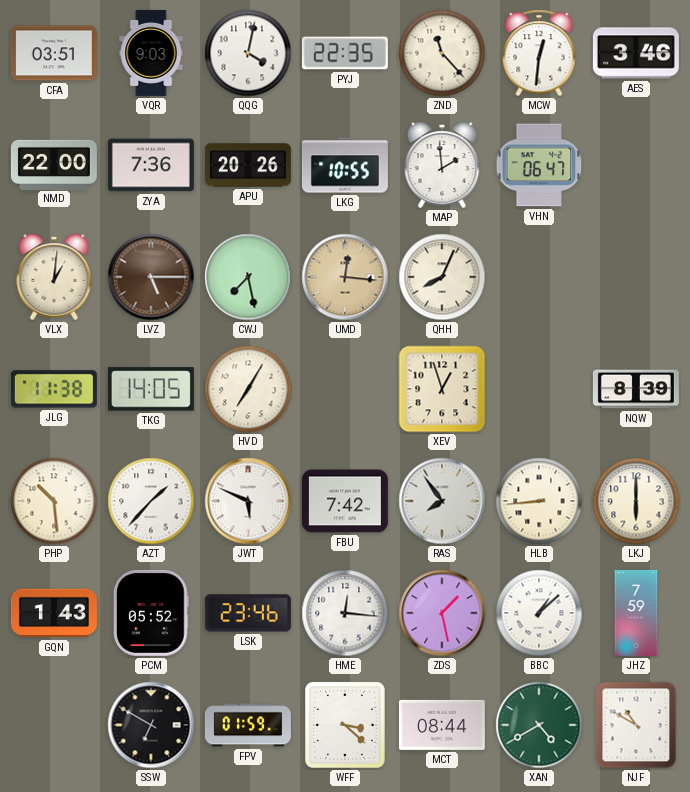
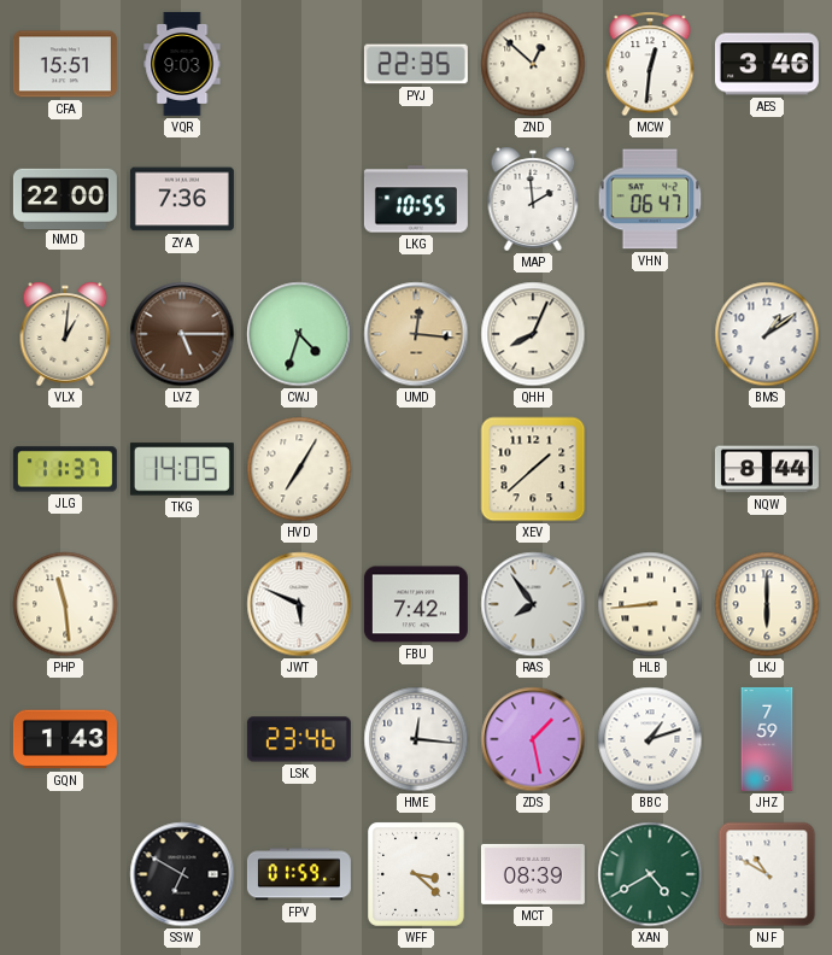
CFA: 03:51 -> 15:51 (65, 64)
QQG: 4:02 -> none (248, 53)
ZND: 11:23 -> 12:52 (533, 64)
APU: 20:26 -> none (248, 165)
CWJ: 7:28 -> 4:33 (299, 334)
BMS: none -> 1:09 (767, 334)
JLG: 11:38 -> 11:37 (65, 469)
XEV: 12:57 -> 1:38 (533, 469)
NQW: 8:39 -> 8:44 (767, 469)
PHP: 10:29 -> 11:29 (65, 604)
AZT: 1:37 -> none (151, 501)
PCM: 05:52 -> none (152, 613)
BBC: 1:08 -> 1:12 (650, 739)
MCT: 08:44 -> 08:39 (533, 874)
